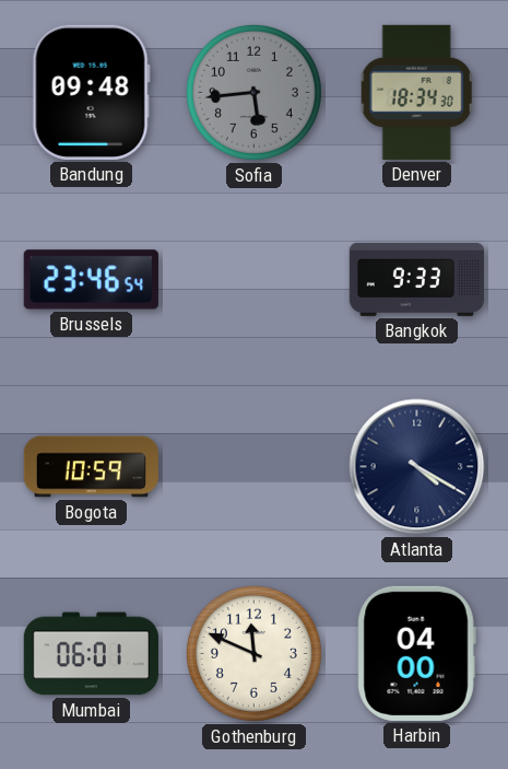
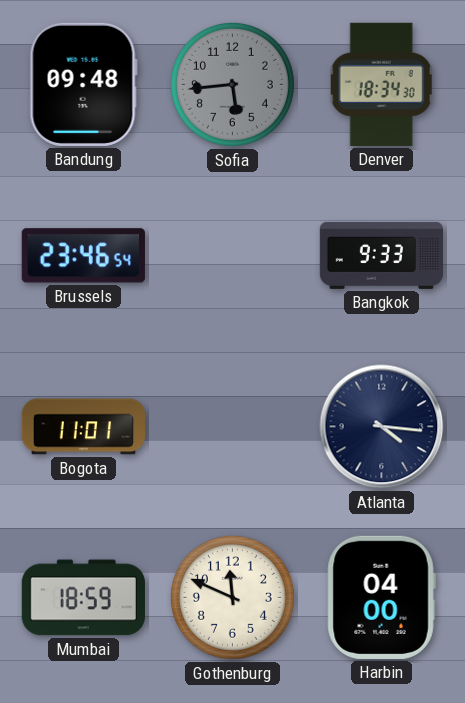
Bogota: 10:59 -> 11:01 (83, 427)
Atlanta: 4:20 -> 4:16 (382, 427)
Mumbai: 06:01 -> 18:59 (83, 598)
